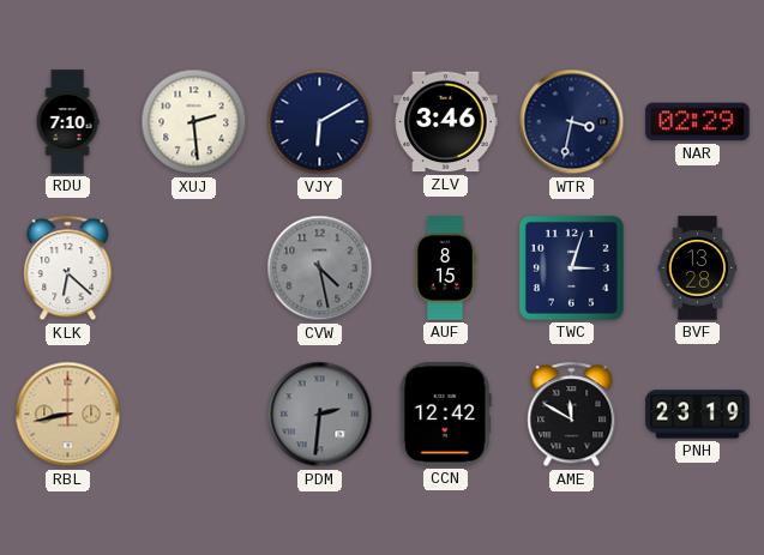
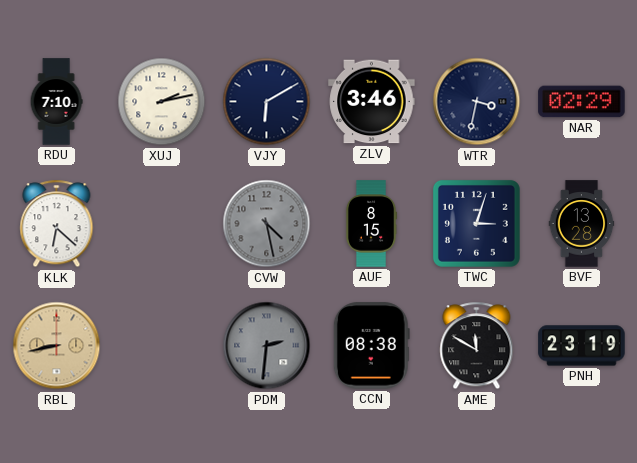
XUJ: 2:29 -> 2:13 (162, 102)
CCN: 12:42 -> 08:38 (371, 346)
